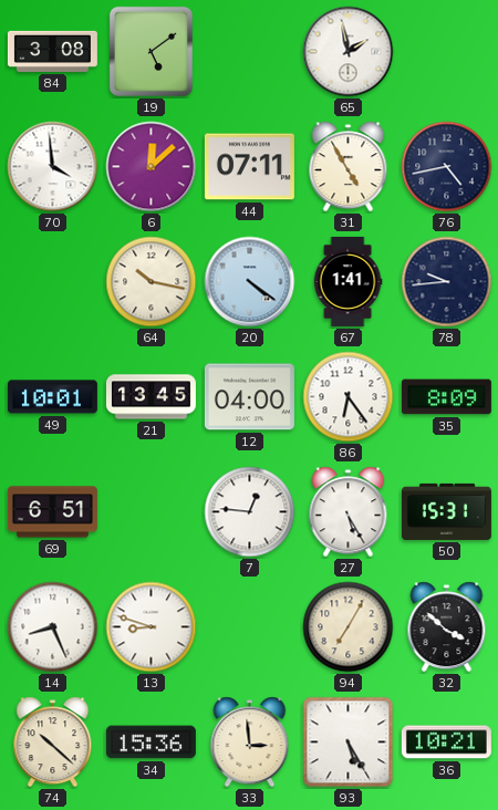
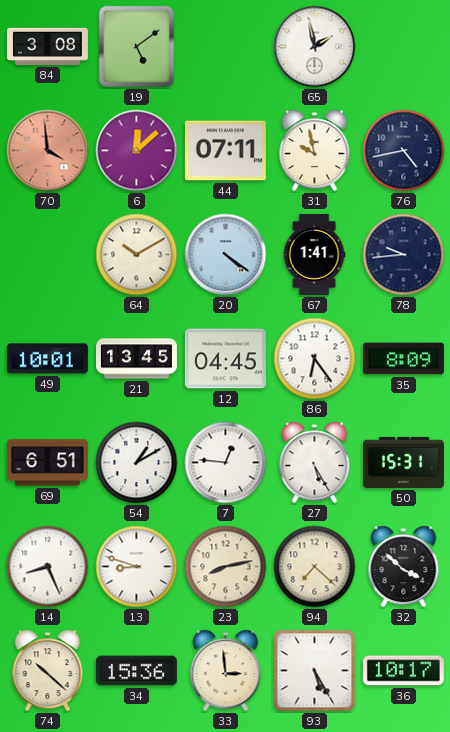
70 dial: white -> salmon (48, 151)
31: 4:55 -> 9:58 (315, 151)
64: 10:17 -> 10:10 (137, 255)
12: 04:00 -> 04:45 (225, 359)
54: none -> 1:10 (137, 463)
23: none -> 8:13 (226, 567)
94: 7:05 -> 7:22 (315, 567)
36: 10:21 -> 10:17 (403, 671)
